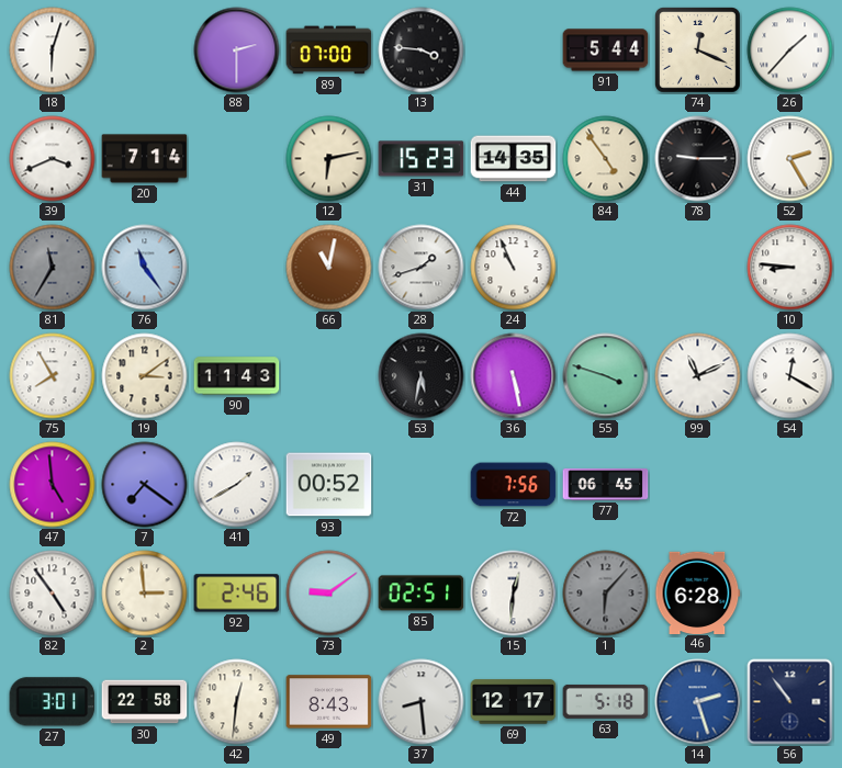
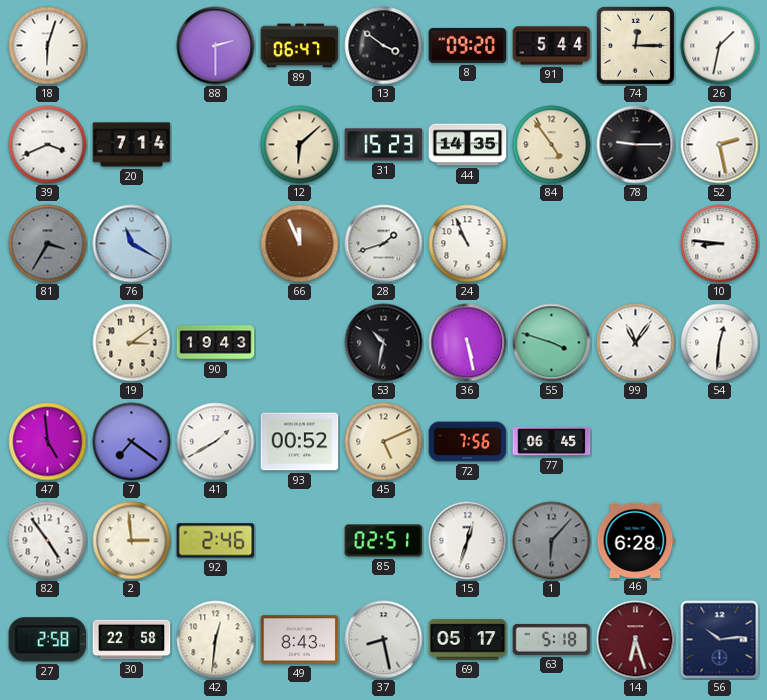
89: 07:00 -> 06:47 (300, 46)
13: 3:46 -> 3:51 (384, 46)
8: none -> 09:20 (468, 45)
74: 12:19 -> 12:15 (636, 46)
26: 1:37 -> 1:32 (720, 46)
12: 6:13 -> 6:08 (300, 145)
52: 2:25 -> 2:28 (720, 145)
81: 11:35 -> 3:35 (48, 244)
76: 11:24 -> 11:20 (132, 244)
66: 11:02 -> 11:56 (300, 244)
75: 7:55 -> none (53, 376)
90: 11:43 -> 19:43 (216, 343)
53: 5:32 -> 10:32 (384, 343)
99: 11:11 -> 11:06 (636, 343)
54: 12:20 -> 12:31 (720, 343)
45: none -> 5:11 (384, 442)
73: 9:09 -> none (329, 594)
15: 12:31 -> 12:33 (468, 541)
27: 3:01 -> 2:58 (48, 640)
37: 8:29 -> 8:28 (384, 640)
69: 12:17 -> 05:17 (468, 640)
14: 2:27 -> 6:27 (636, 640)
14 dial: blue -> burgundy (636, 640)
56: 10:54 -> 10:14 (720, 640)
